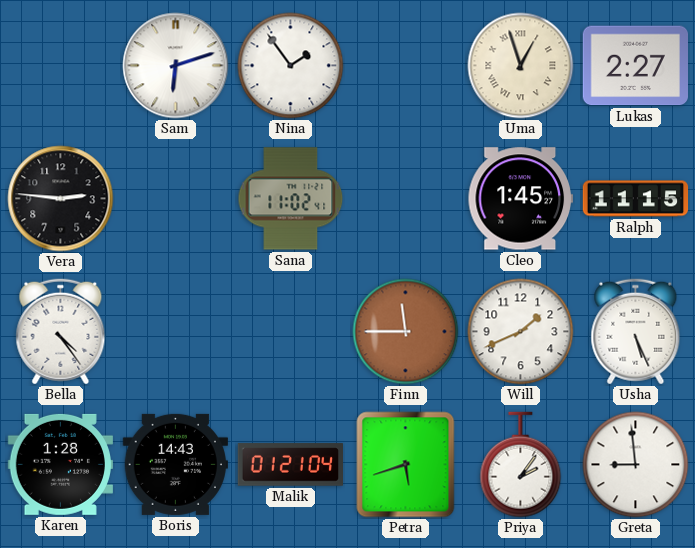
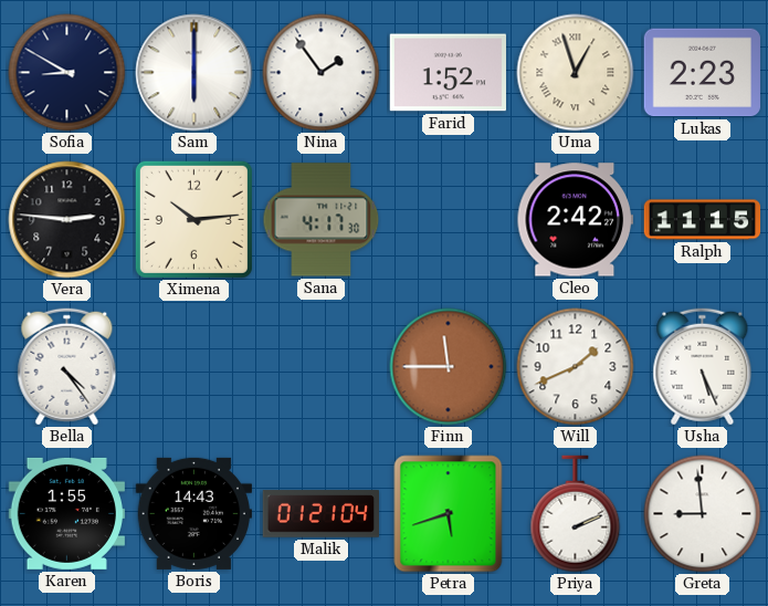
Sofia: none -> 8:50 (67, 73)
Sam: 6:12 -> 6:00 (194, 73)
Farid: none -> 1:52 (448, 73)
Lukas: 2:27 -> 2:23 (702, 73)
Ximena: none -> 10:14 (193, 219)
Sana: 11:02 -> 4:17 (322, 220)
Cleo: 1:45 -> 2:42 (575, 220)
Karen: 1:28 -> 1:55 (66, 513)
Priya: 2:06 -> 2:11 (576, 514)
